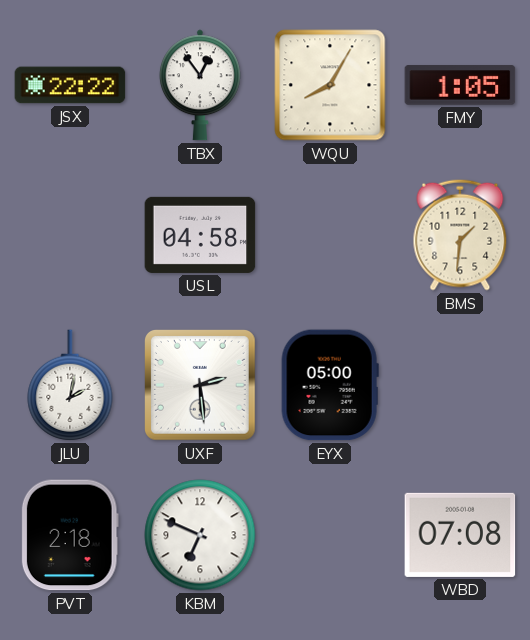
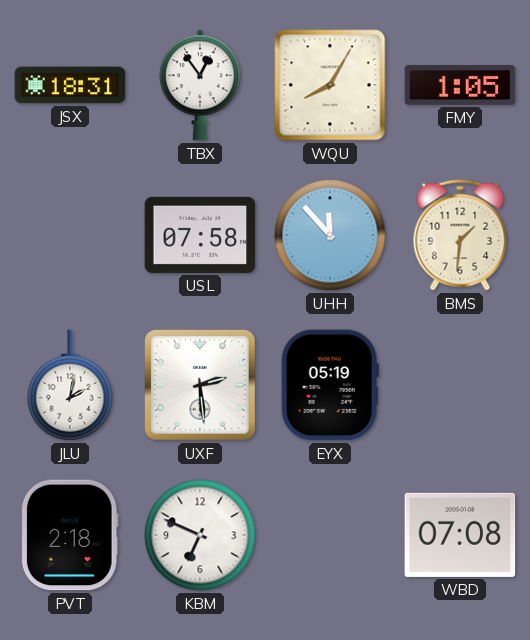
JSX: 22:22 -> 18:31 (70, 85)
USL: 04:58 -> 07:58 (200, 235)
UHH: none -> 11:53 (330, 235)
EYX: 05:00 -> 05:19 (330, 385)
